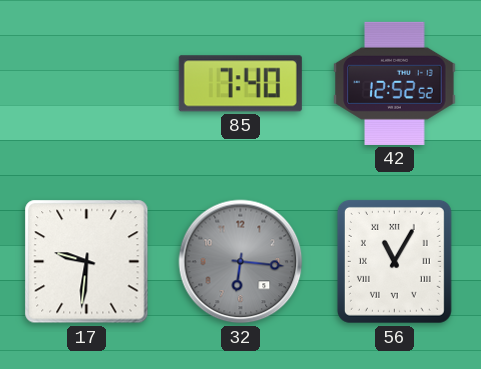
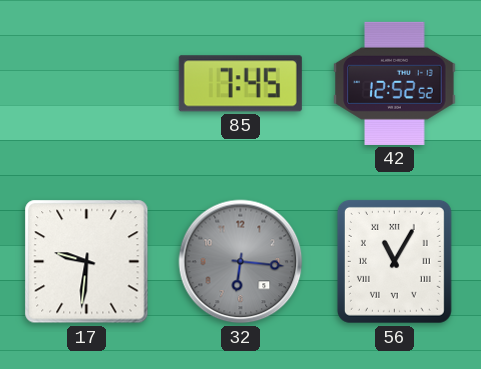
85: 7:40 -> 7:45 (240, 84)
